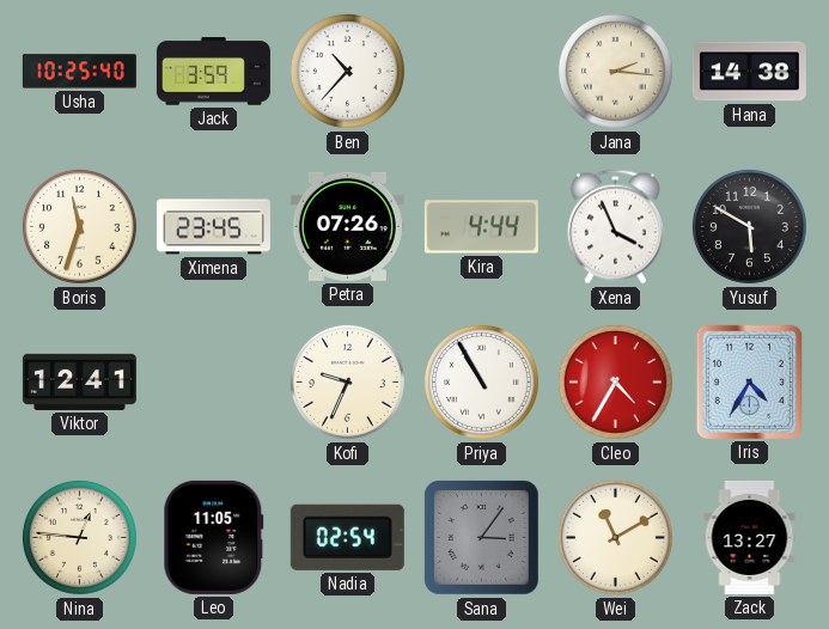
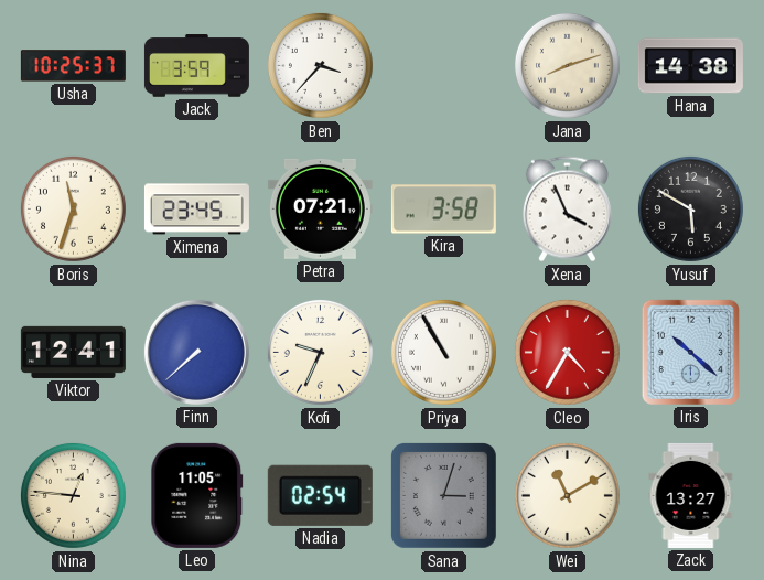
Usha: 10:25:40 -> 10:25:37 (73, 66)
Ben: 10:37 -> 3:37 (320, 65)
Jana: 2:16 -> 8:12 (567, 65)
Petra: 07:26 -> 07:21 (320, 208)
Kira: 4:44 -> 3:58 (443, 210)
Finn: none -> 7:38 (196, 352)
Iris: 4:35 -> 10:22 (690, 352)
Sana: 3:06 -> 3:03 (444, 496)
